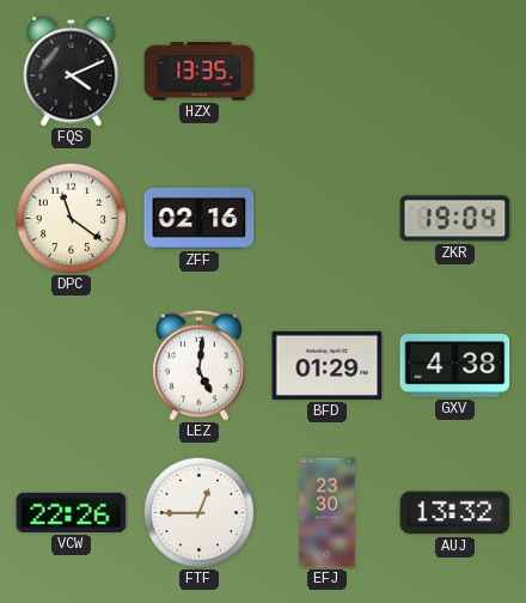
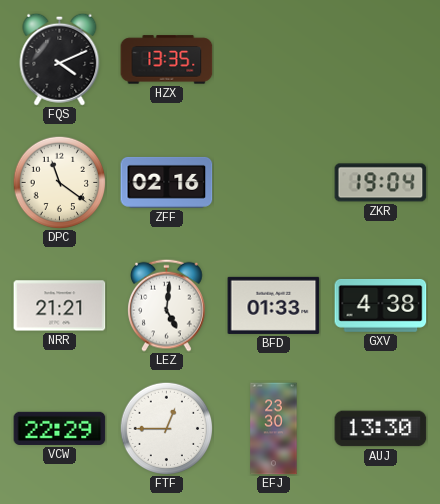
NRR: none -> 21:21 (60, 306)
BFD: 01:29 -> 01:33 (274, 305)
VCW: 22:26 -> 22:29 (60, 428)
AUJ: 13:32 -> 13:30 (381, 429)
